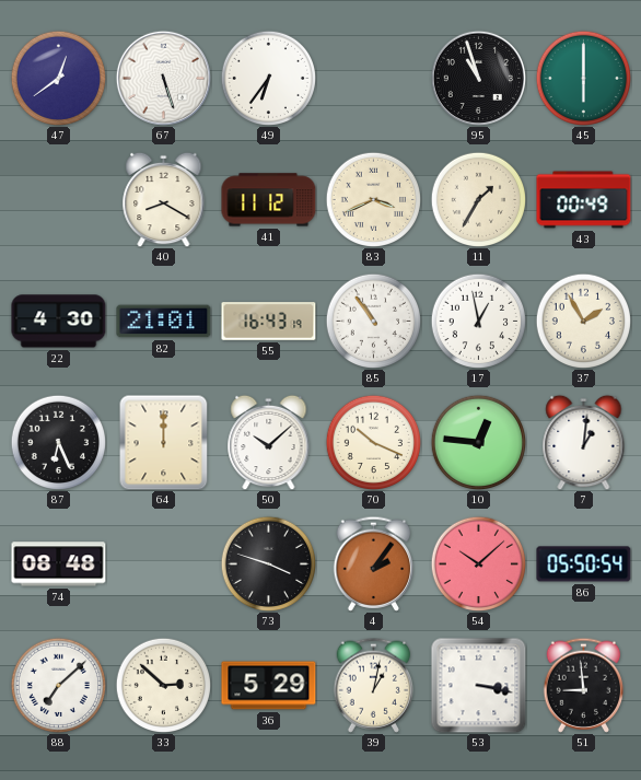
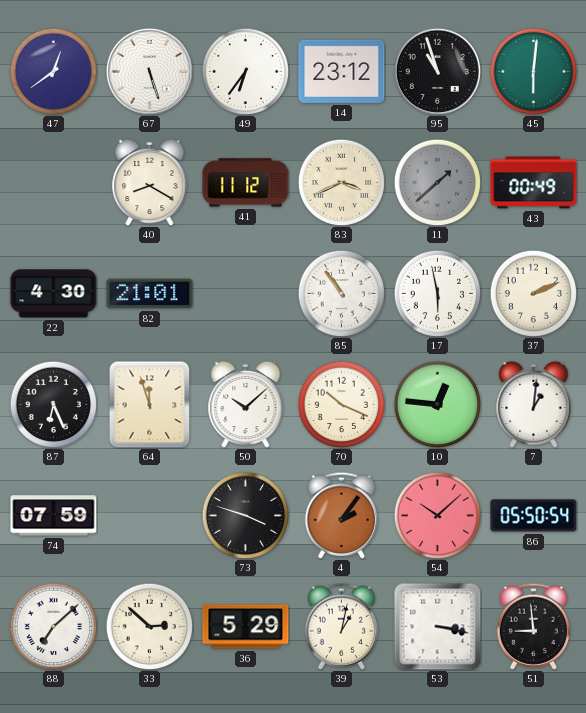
14: none -> 23:12 (342, 71)
45: 6:00 -> 6:01 (533, 71)
11: 1:35 -> 1:38 (437, 182)
11 dial: cream -> grey (437, 182)
55: 16:43 -> none (269, 322)
17: 12:58 -> 5:58 (437, 293)
37: 1:55 -> 2:11 (533, 293)
64: 12:00 -> 11:57 (150, 404)
74: 08:48 -> 07:59 (54, 516)
